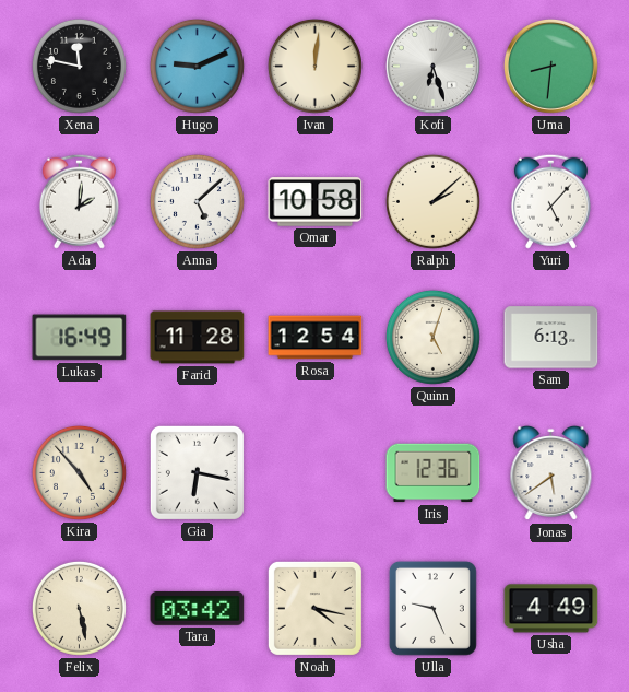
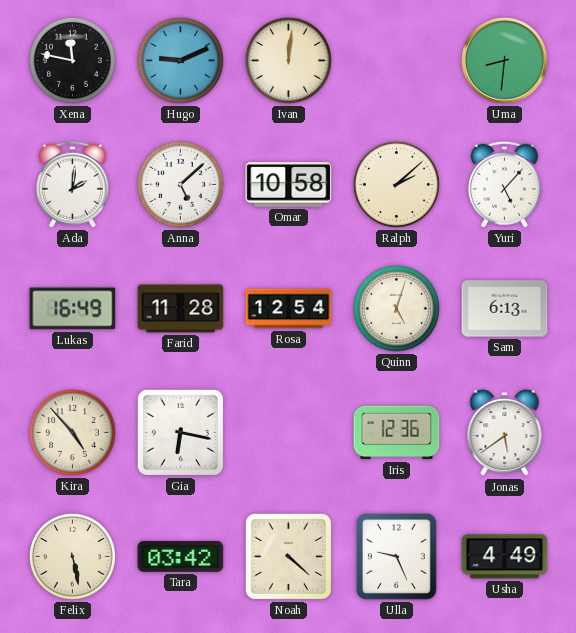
Kofi: 6:27 -> none (432, 66)
Noah: 4:17 -> 4:22 (288, 556)
